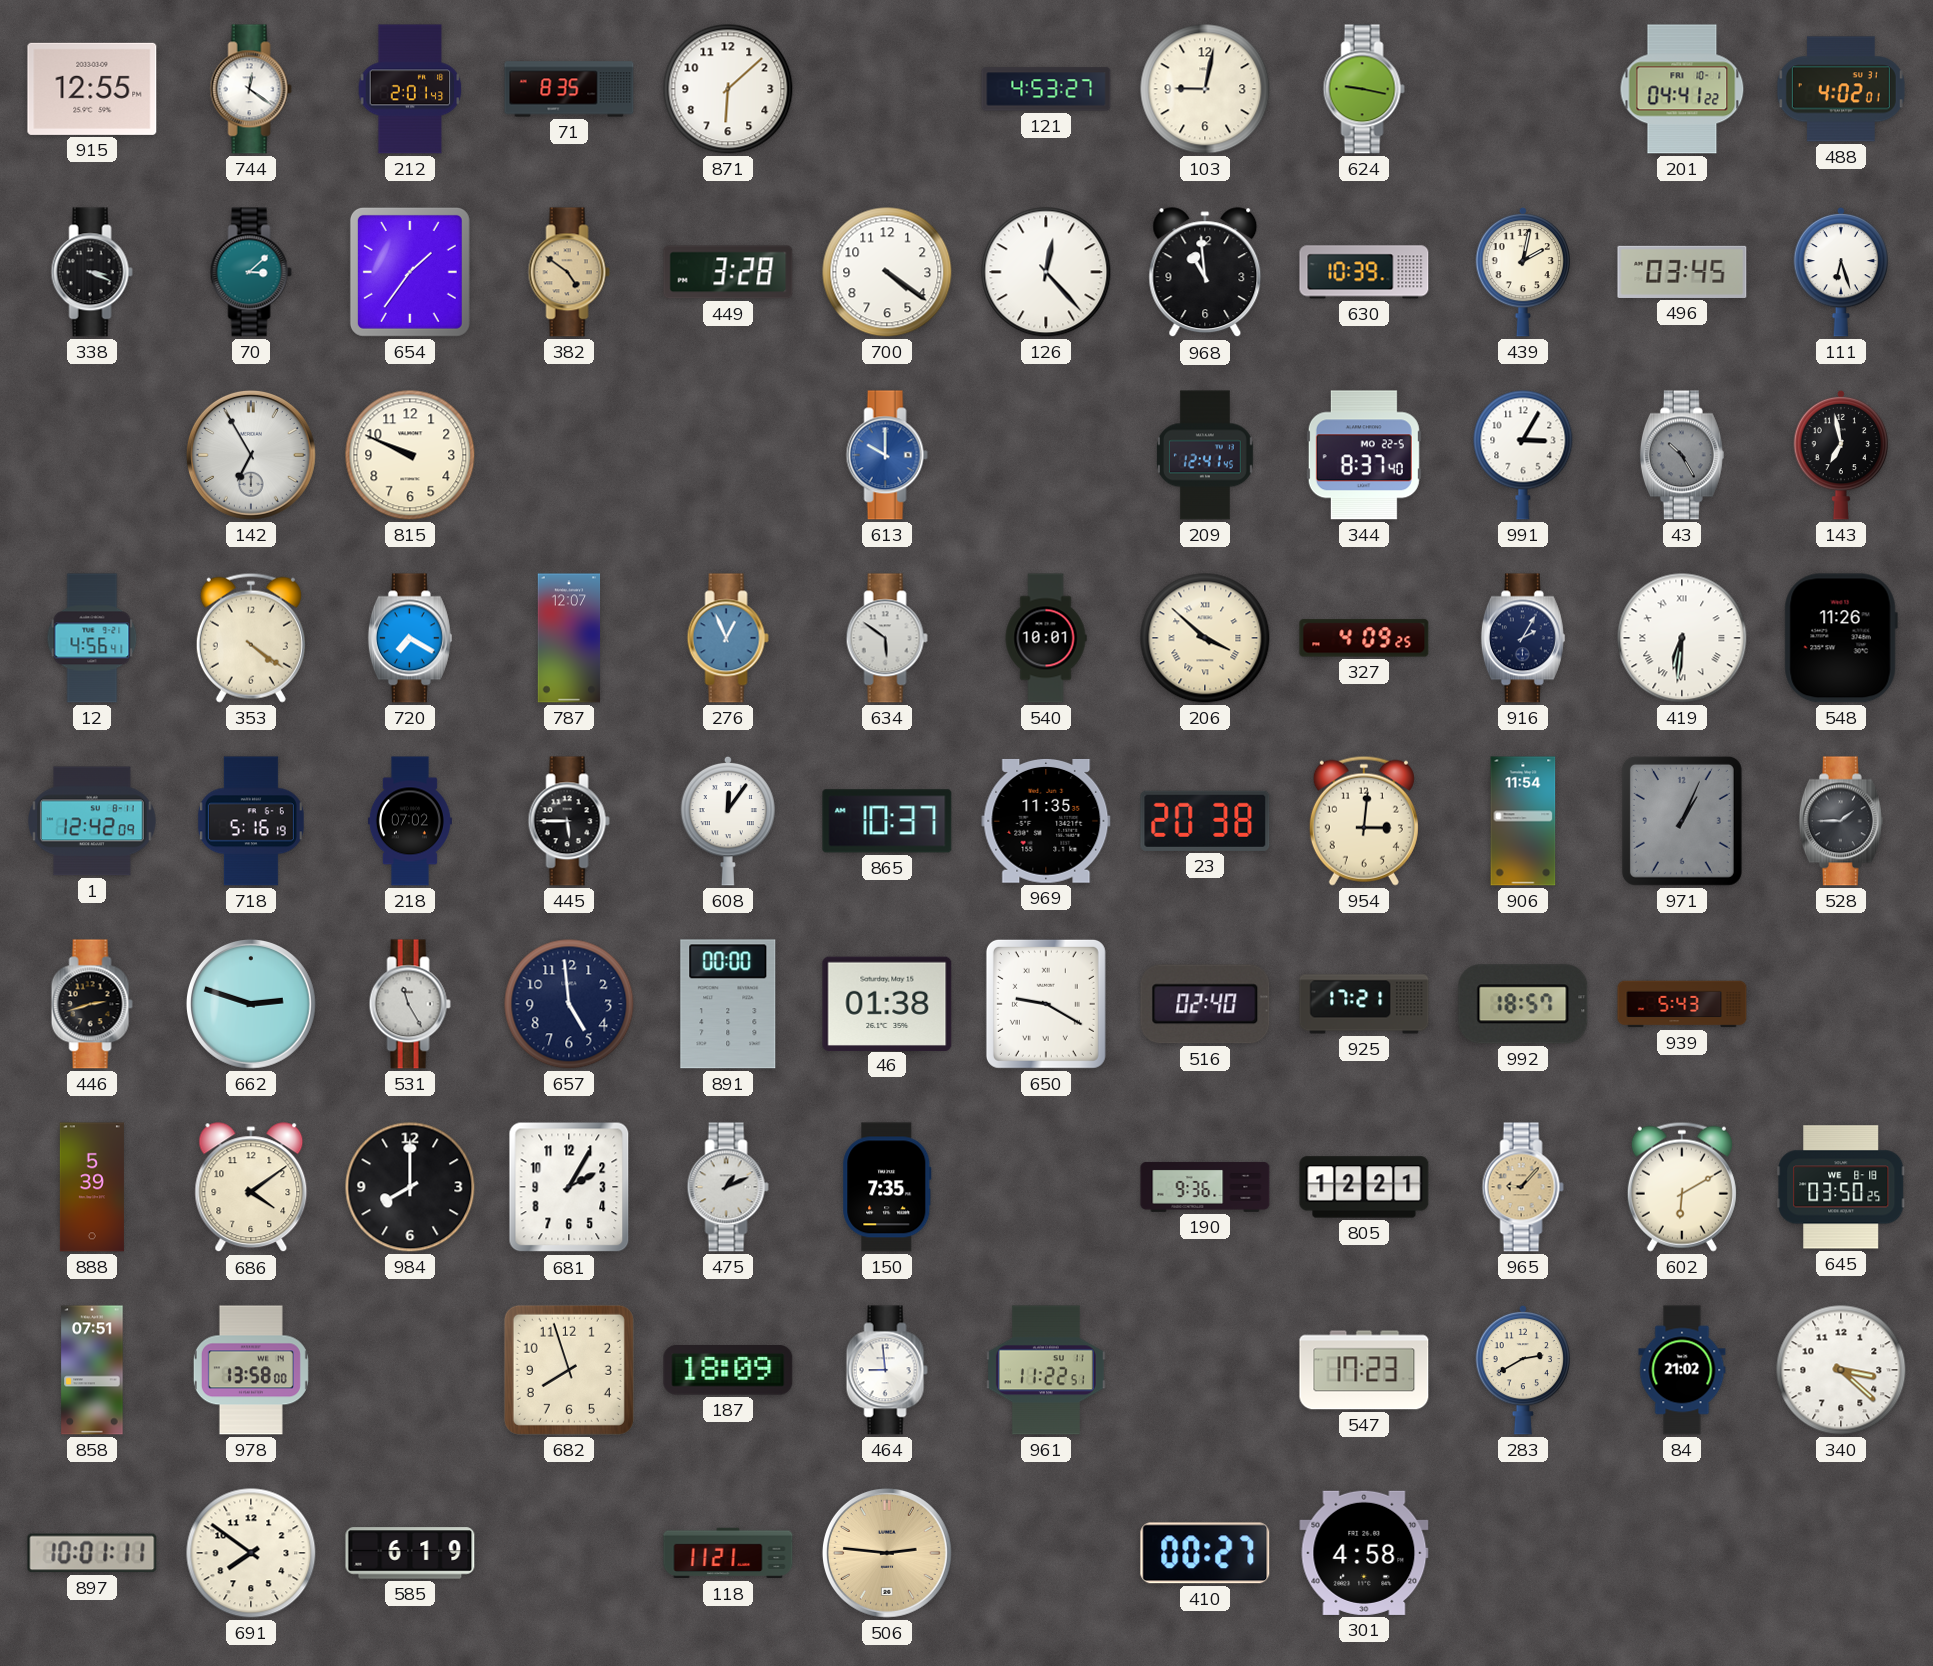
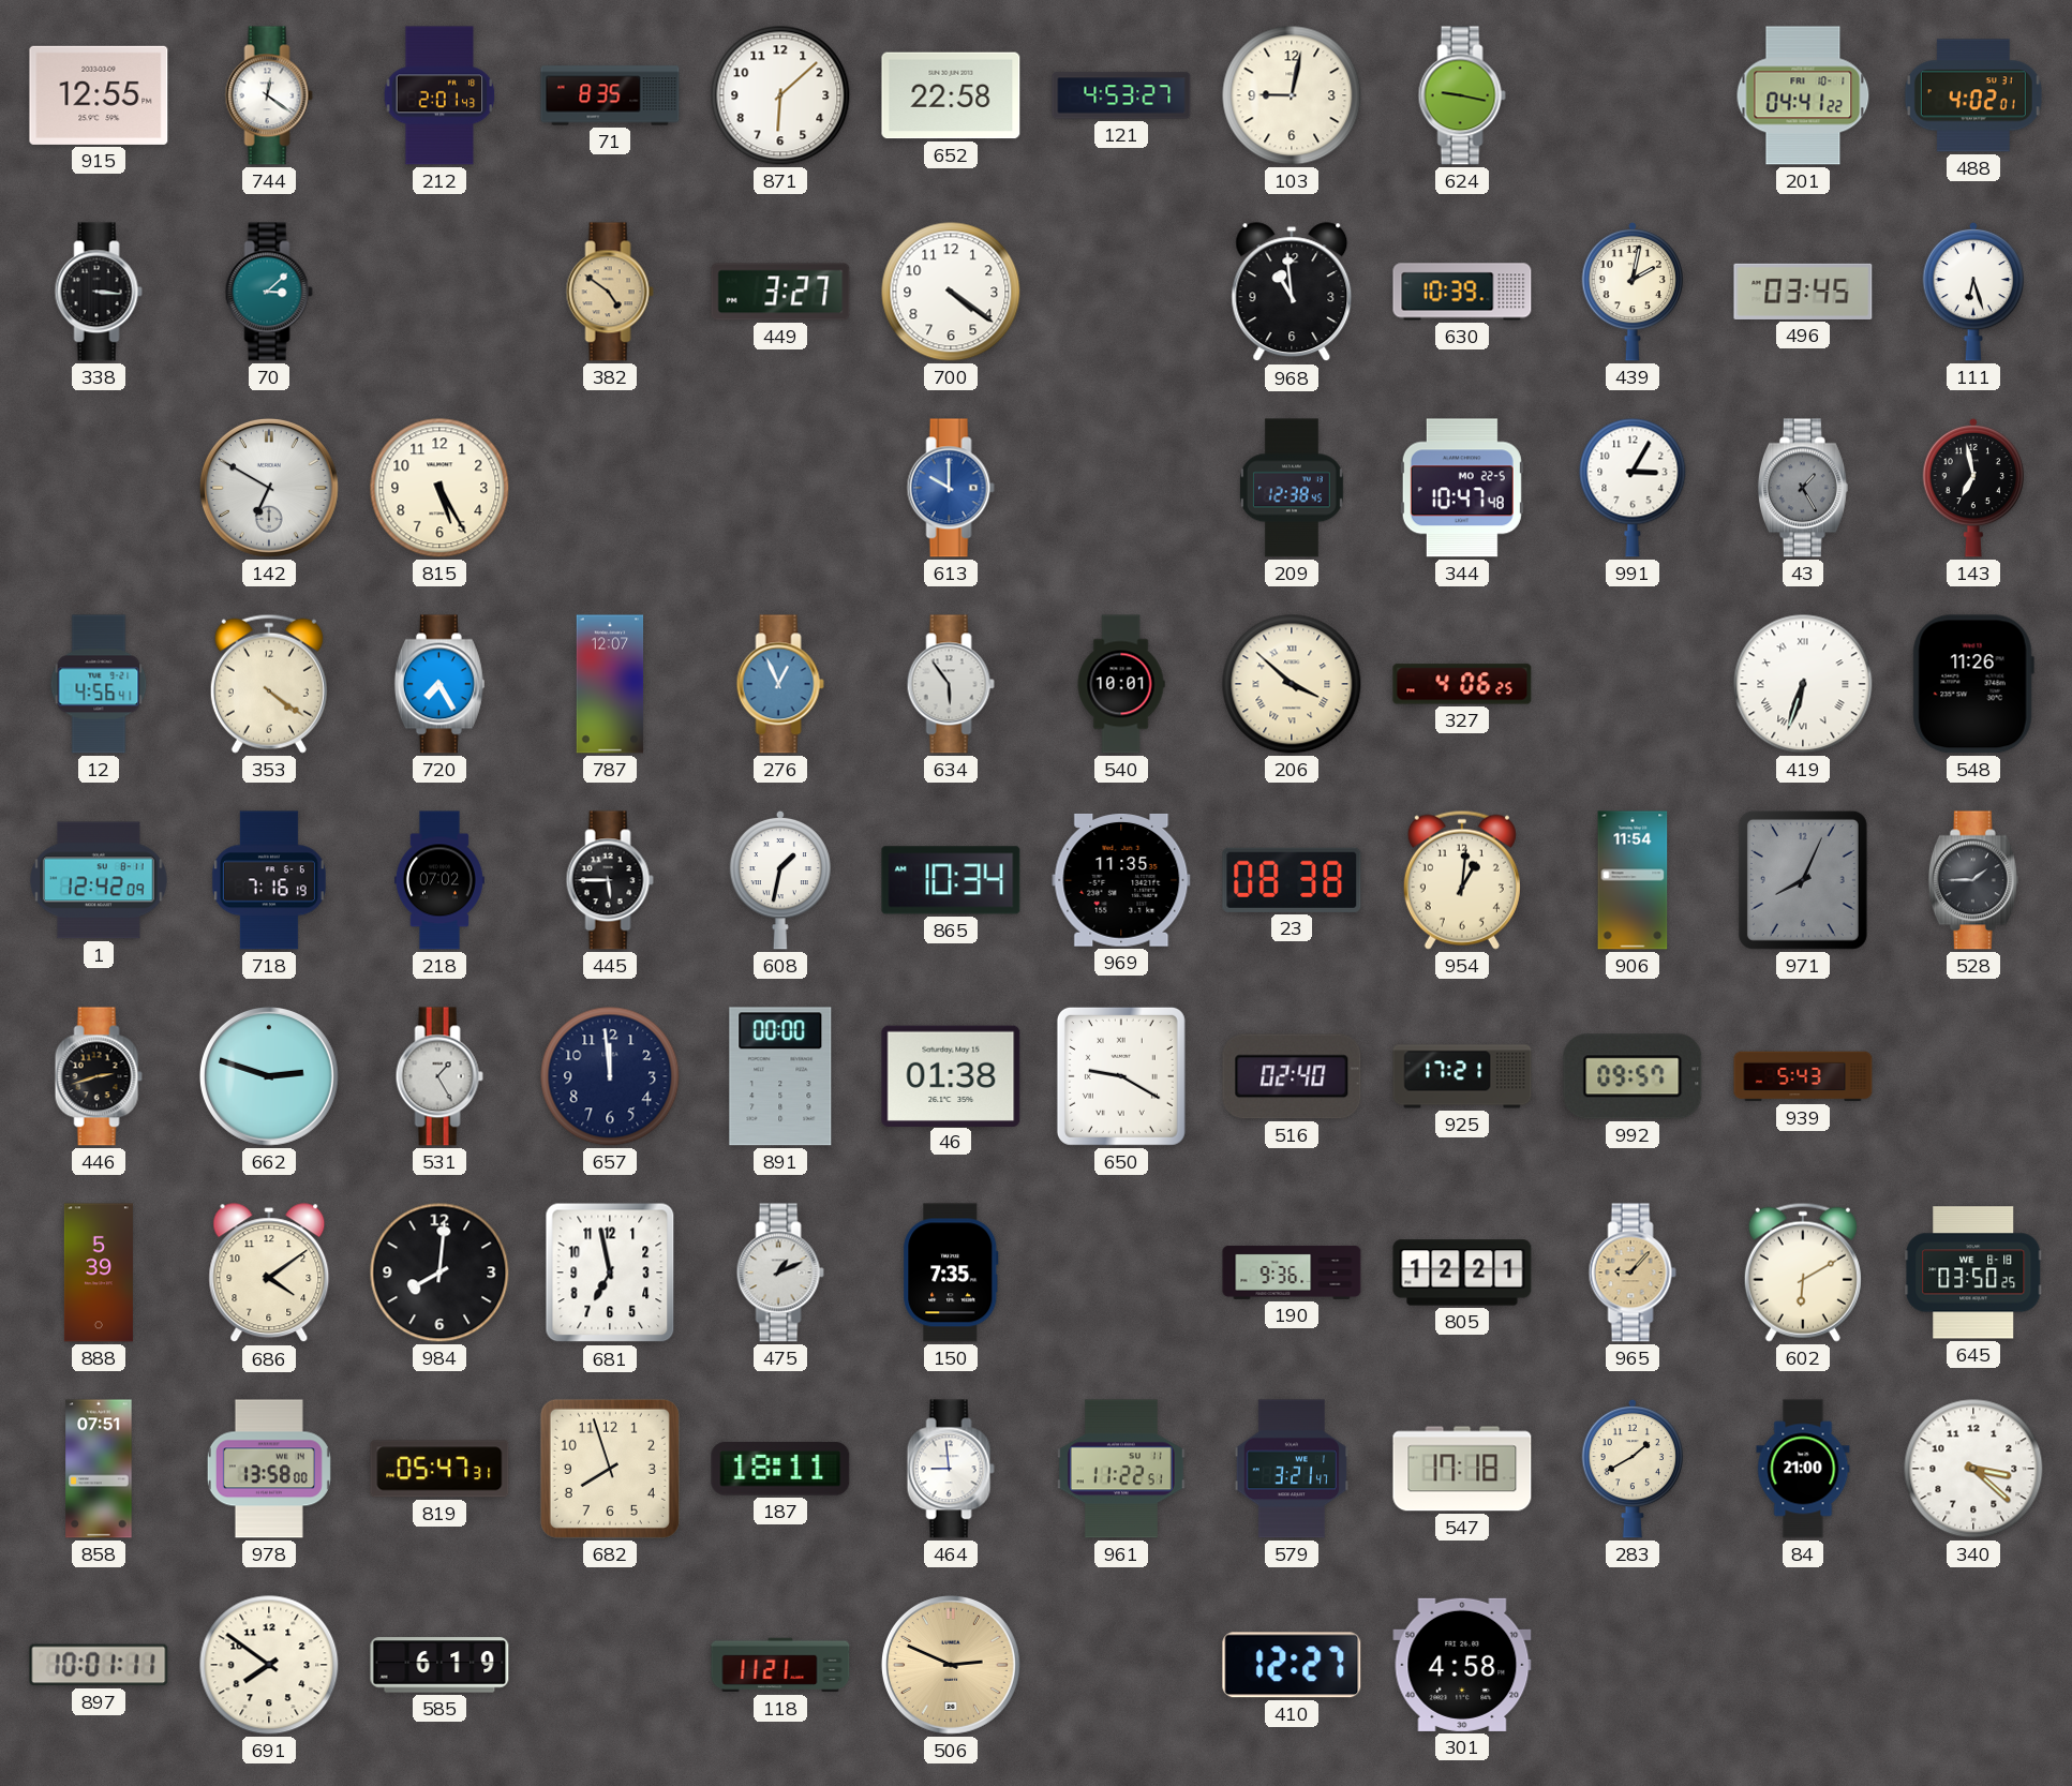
652: none -> 22:58 (951, 95)
338: 3:19 -> 3:16 (99, 292)
654: 1:36 -> none (410, 272)
449: 3:28 -> 3:27 (780, 292)
126: 12:23 -> none (1046, 272)
142: 6:55 -> 6:50 (269, 488)
815: 9:49 -> 5:25 (439, 488)
209: 12:41 -> 12:38 (1292, 488)
344: 8:37 -> 10:47 (1462, 488)
43: 10:25 -> 1:25 (1803, 488)
720: 7:20 -> 7:25 (439, 684)
634: 5:51 -> 5:54 (951, 684)
327: 4:09 -> 4:06 (1462, 684)
916: 2:05 -> none (1523, 638)
419: 6:31 -> 6:33 (1803, 684)
718: 5:16 -> 7:16 (269, 880)
608: 12:06 -> 1:32 (780, 880)
865: 10:37 -> 10:34 (951, 880)
23: 20:38 -> 08:38 (1292, 880)
954: 3:01 -> 1:01 (1462, 880)
971: 1:04 -> 8:04 (1803, 880)
531: 11:25 -> 1:25 (439, 1076)
657: 4:59 -> 11:59 (610, 1076)
992: 18:57 -> 09:57 (1633, 1076)
984: 8:00 -> 8:01 (439, 1272)
681: 2:05 -> 6:58 (610, 1272)
819: none -> 05:47 (439, 1469)
187: 18:09 -> 18:11 (780, 1469)
579: none -> 3:21 (1291, 1469)
547: 17:23 -> 17:18 (1462, 1469)
283: 2:40 -> 1:40 (1633, 1469)
84: 21:02 -> 21:00 (1803, 1469)
506: 2:46 -> 2:49 (951, 1665)
410: 00:27 -> 12:27 (1292, 1665)
